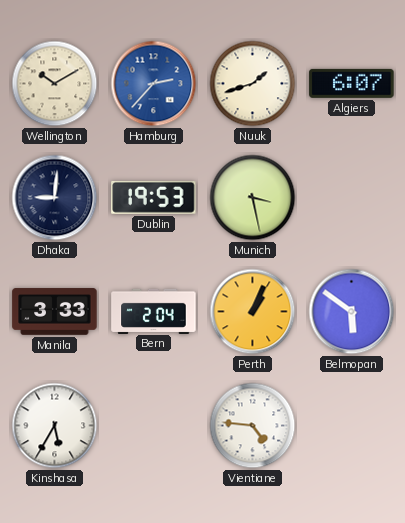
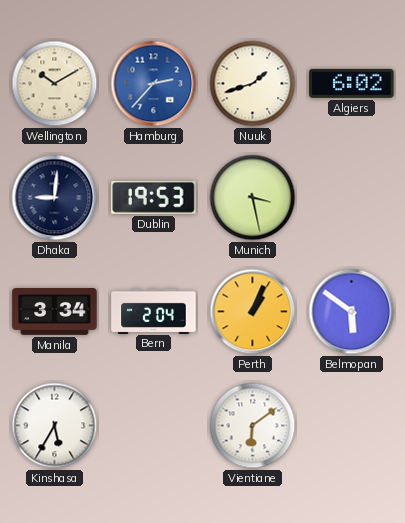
Algiers: 6:07 -> 6:02 (352, 83)
Manila: 3:33 -> 3:34 (55, 312)
Vientiane: 4:46 -> 6:09 (253, 426)
